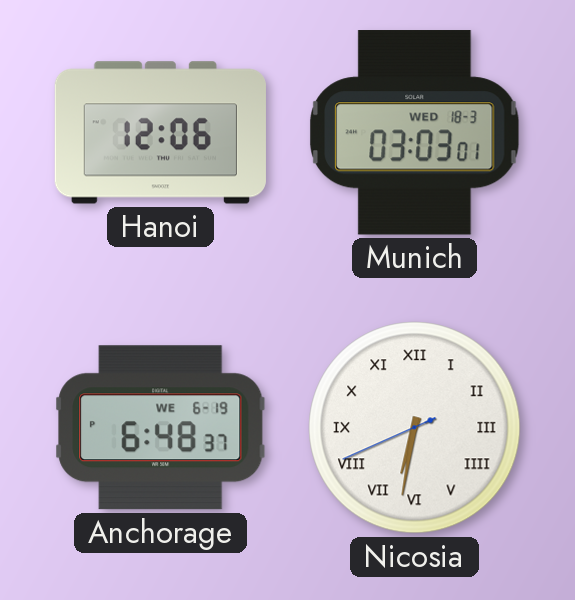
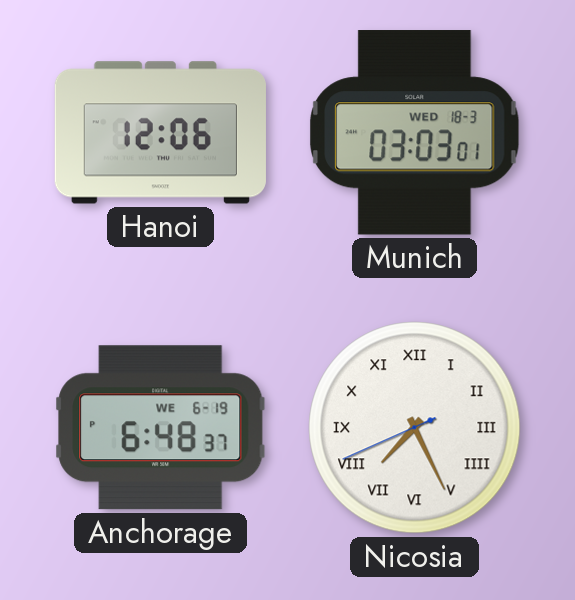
Nicosia: 6:31 -> 7:25 (415, 428)
